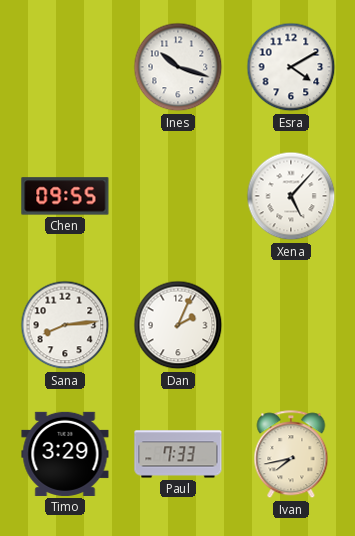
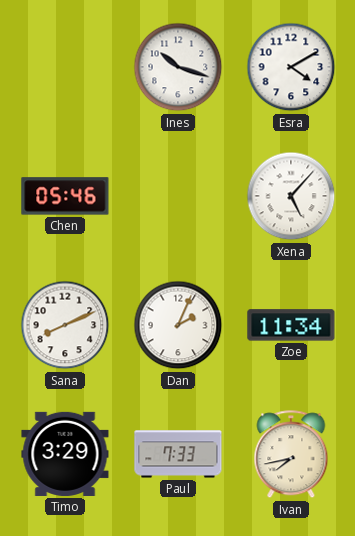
Chen: 09:55 -> 05:46 (65, 196)
Sana: 8:14 -> 8:11 (65, 325)
Zoe: none -> 11:34 (291, 325)
